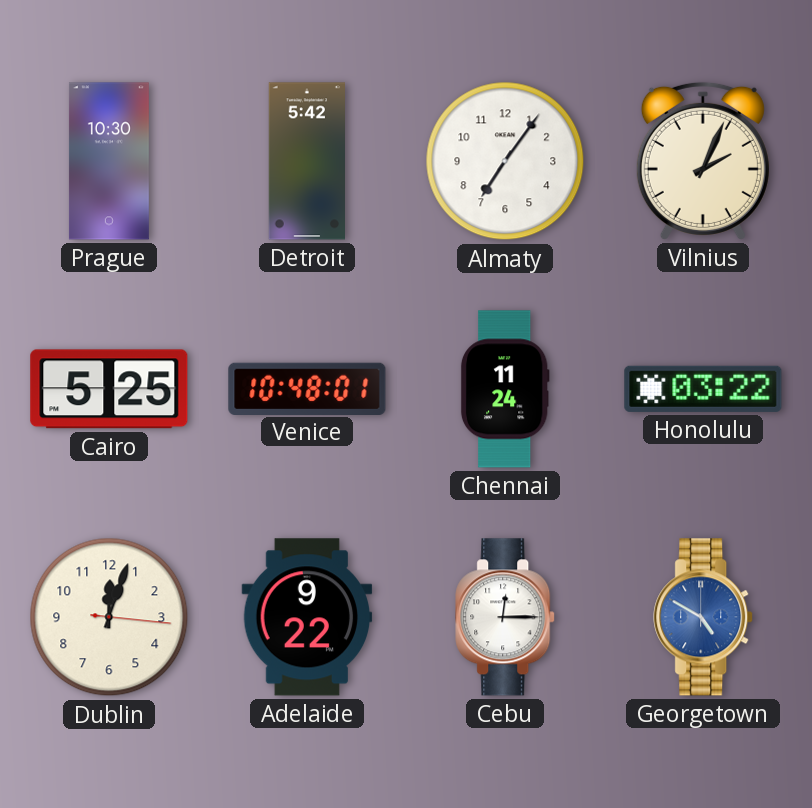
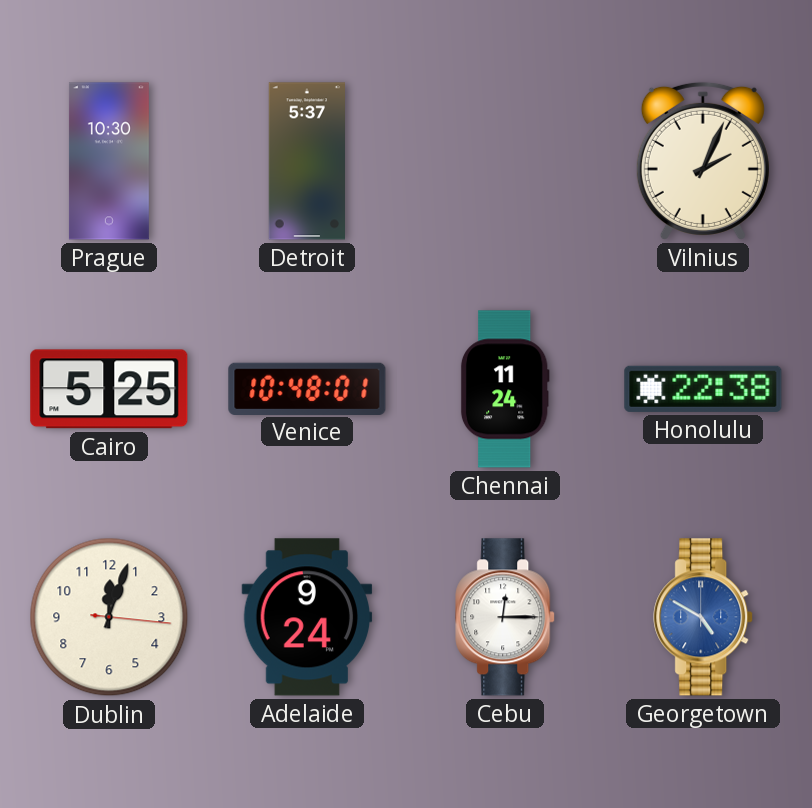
Detroit: 5:42 -> 5:37 (306, 161)
Almaty: 7:06 -> none (505, 161)
Honolulu: 03:22 -> 22:38 (703, 389)
Adelaide: 9:22 -> 9:24 (307, 617)
